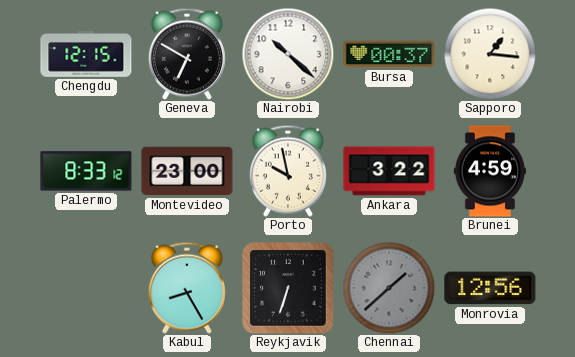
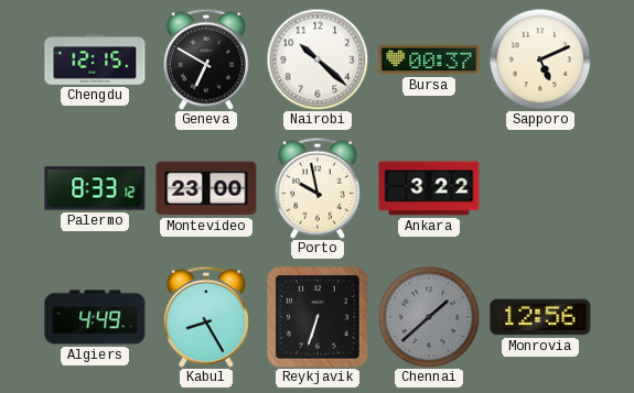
Sapporo: 1:16 -> 5:11 (540, 59)
Brunei: 4:59 -> none (490, 171)
Algiers: none -> 4:49 (95, 317)
